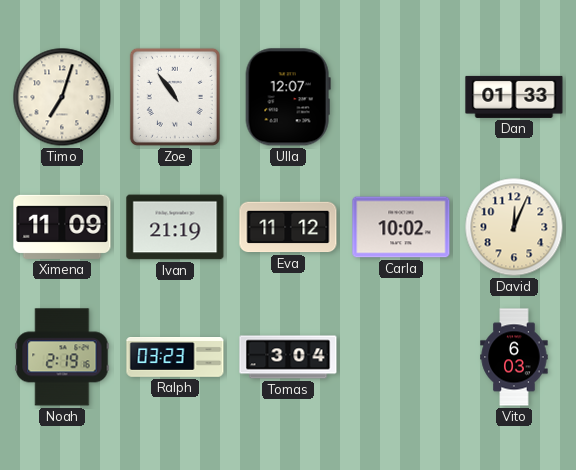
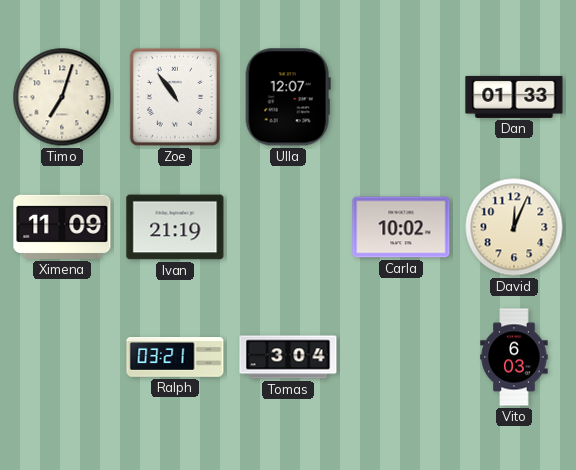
Eva: 11:12 -> none (288, 227)
Noah: 2:19 -> none (62, 357)
Ralph: 03:23 -> 03:21 (175, 358)
